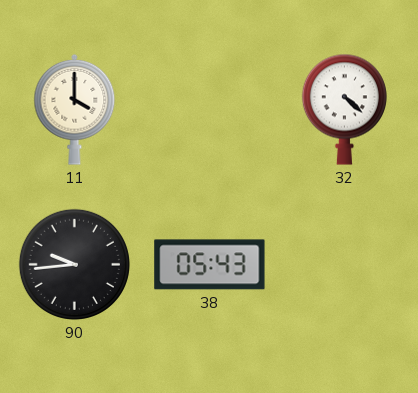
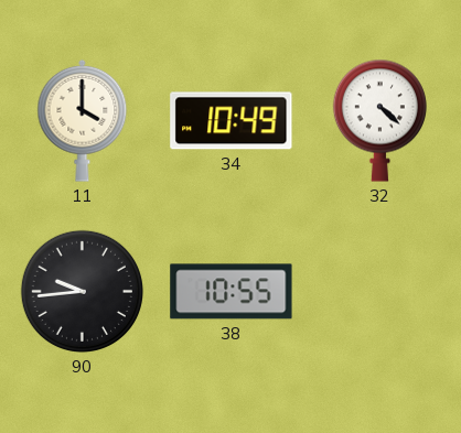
34: none -> 10:49 (232, 121)
38: 05:43 -> 10:55 (232, 292)
